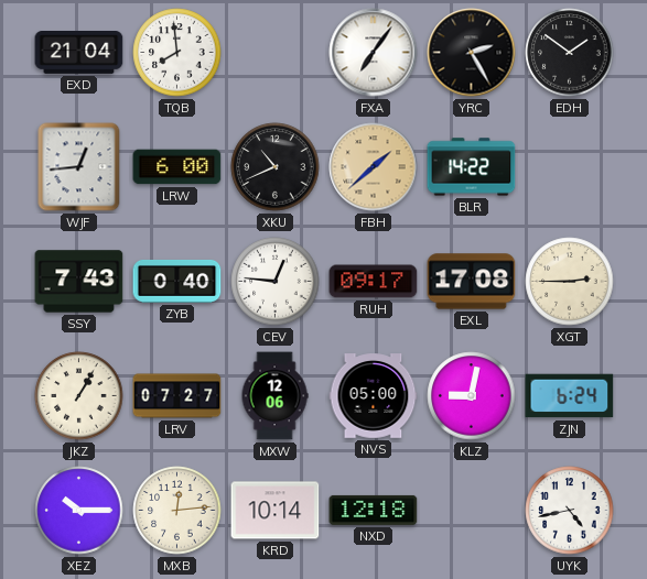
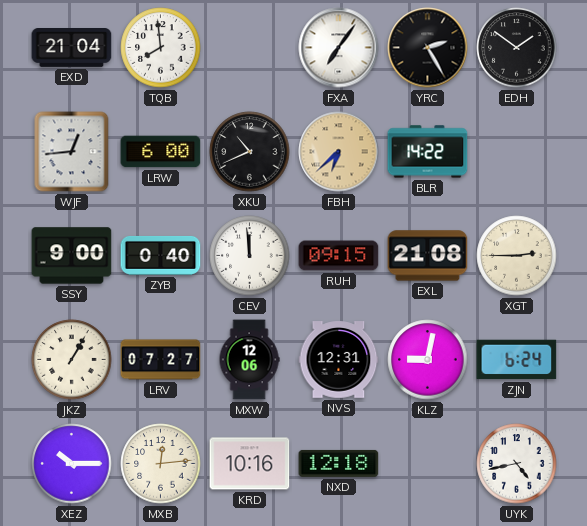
FBH: 1:38 -> 6:38 (339, 152)
SSY: 7:43 -> 9:00 (72, 256)
CEV: 12:46 -> 11:59 (250, 256)
RUH: 09:17 -> 09:15 (339, 256)
EXL: 17:08 -> 21:08 (428, 256)
NVS: 05:00 -> 12:31 (339, 360)
KRD: 10:14 -> 10:16 (250, 464)
